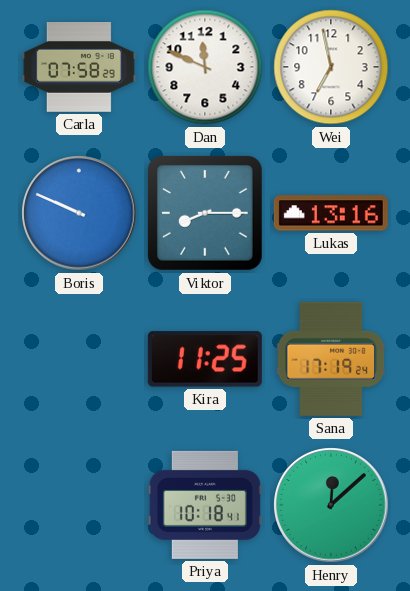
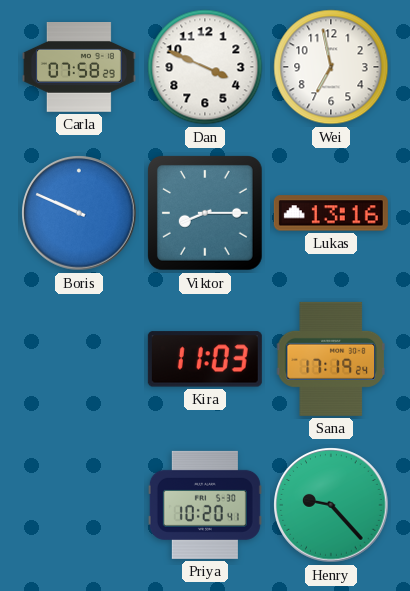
Dan: 11:49 -> 3:49 (205, 67)
Kira: 11:25 -> 11:03 (205, 359)
Priya: 10:18 -> 10:20 (205, 505)
Henry: 12:08 -> 9:23 (331, 505)
